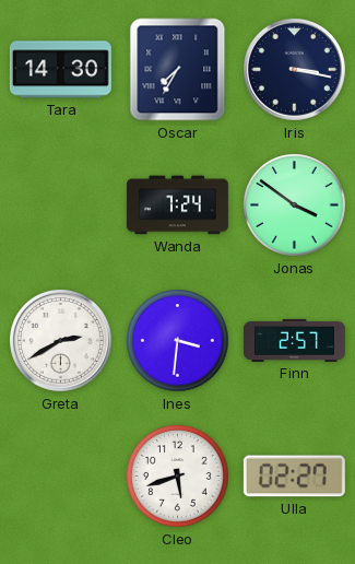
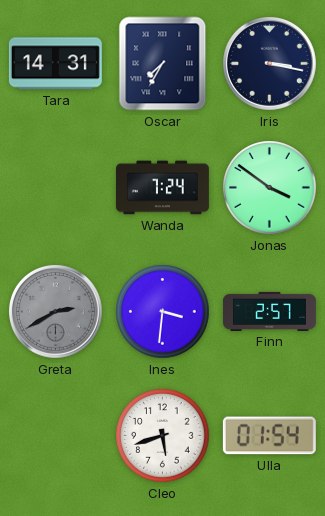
Tara: 14:30 -> 14:31 (55, 64)
Greta dial: white -> grey (56, 312)
Ulla: 02:27 -> 01:54 (269, 436)
